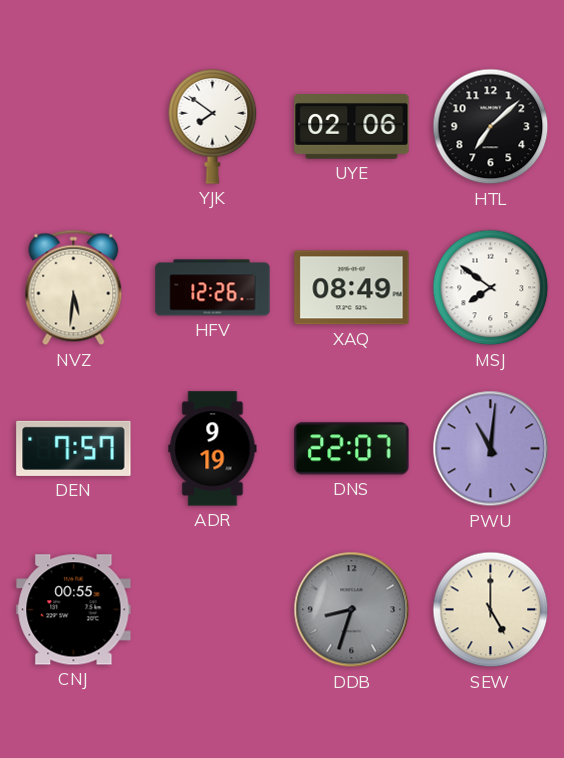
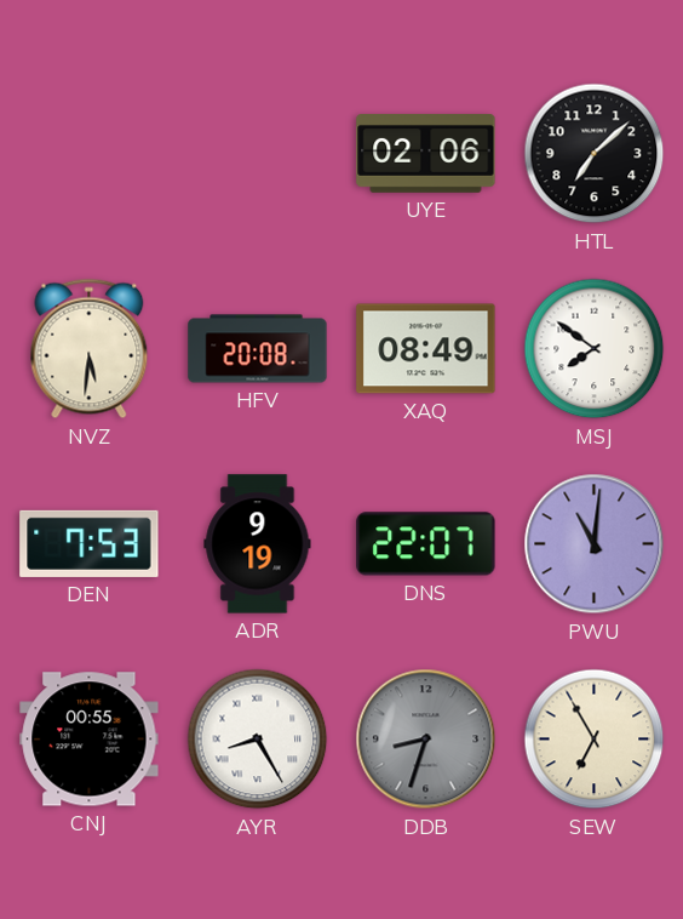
YJK: 7:51 -> none (213, 127)
HFV: 12:26 -> 20:08 (258, 349)
DEN: 7:57 -> 7:53 (90, 543)
AYR: none -> 8:25 (258, 740)
SEW: 5:00 -> 6:55 (595, 740)
